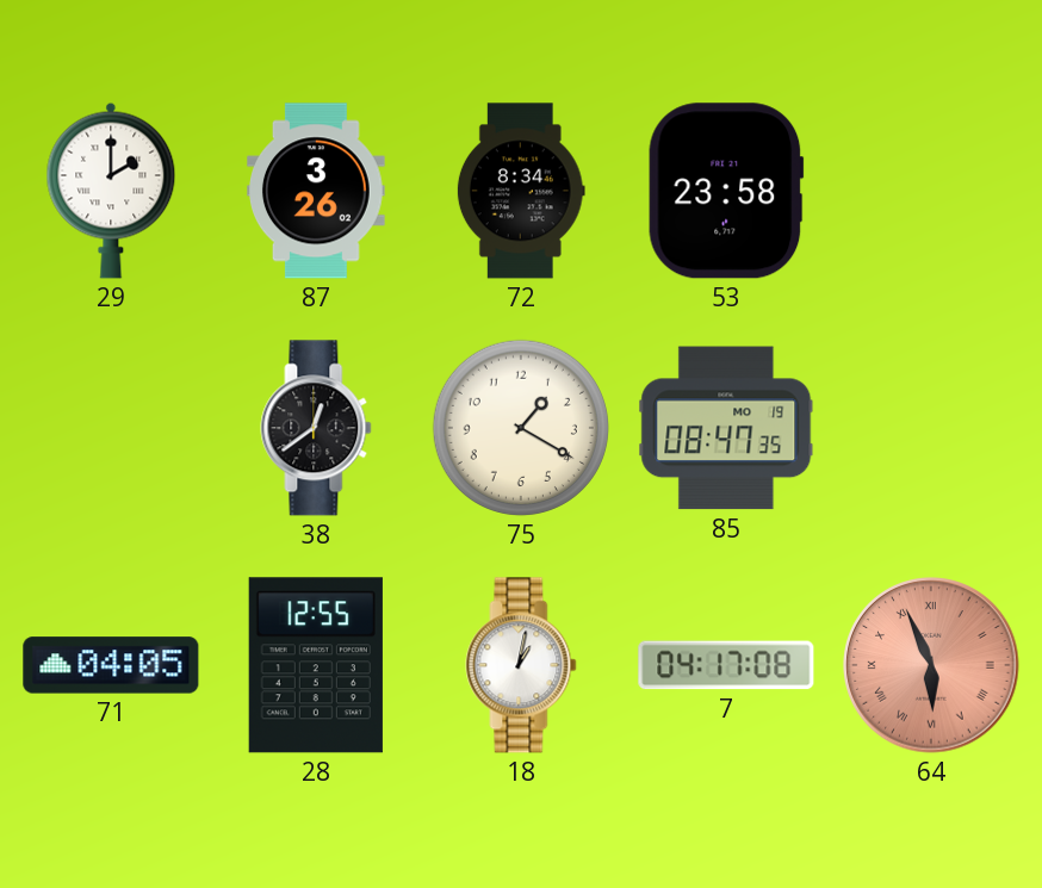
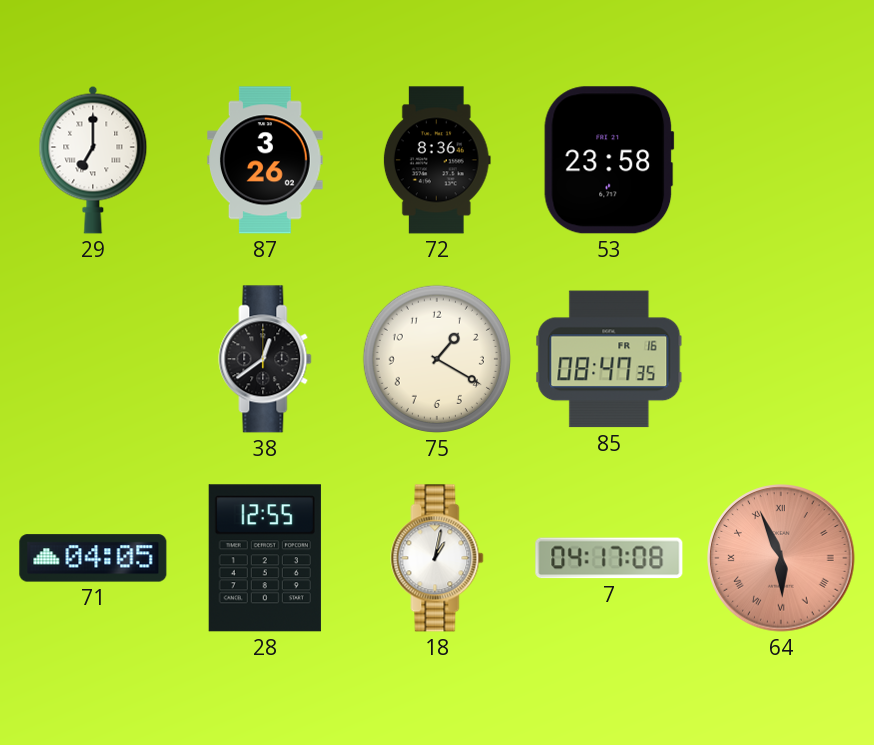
29: 2:00 -> 7:00 (93, 160)
72: 8:34 -> 8:36 (437, 160)
85 date: MO 19 -> FR 16 (609, 359)
